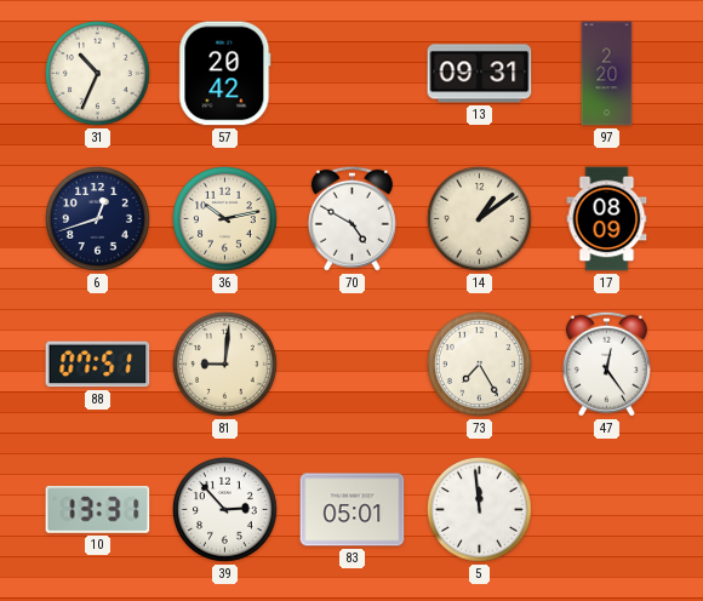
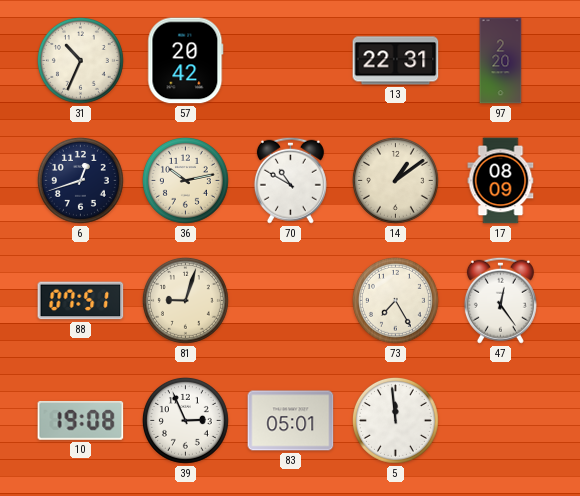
13: 09:31 -> 22:31 (396, 61)
70: 4:50 -> 10:50 (290, 180)
81: 9:01 -> 9:03 (185, 300)
10: 13:31 -> 19:08 (81, 420)
39: 2:53 -> 2:56 (185, 420)
